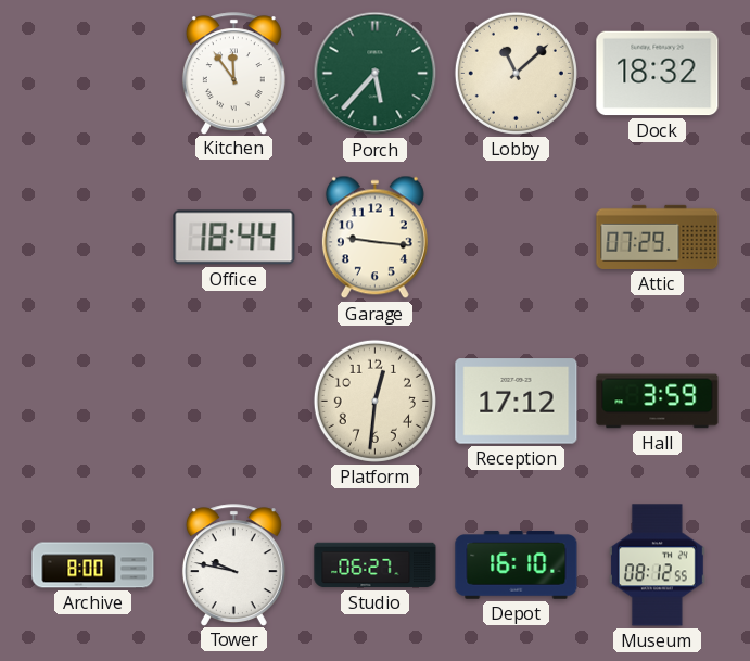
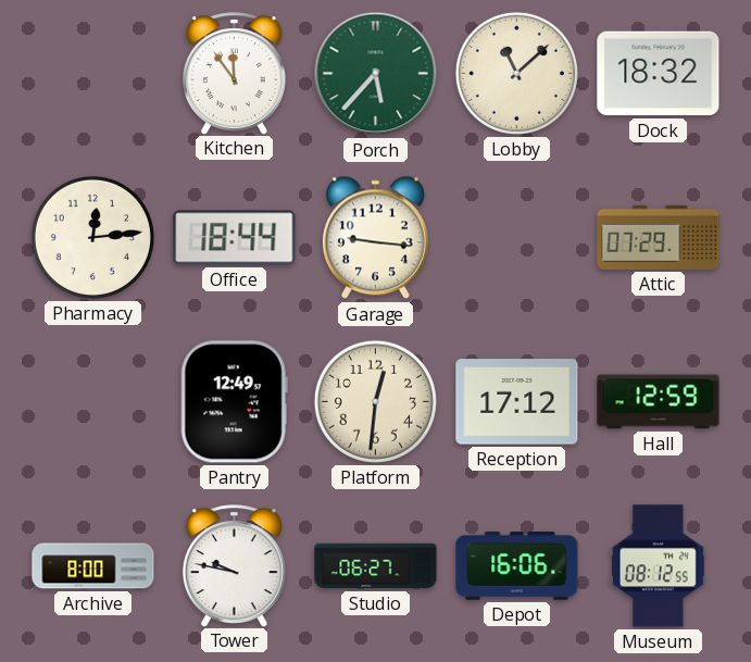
Pharmacy: none -> 12:14 (92, 237)
Pantry: none -> 12:49 (234, 402)
Hall: 3:59 -> 12:59 (659, 402)
Depot: 16:10 -> 16:06 (517, 566)
